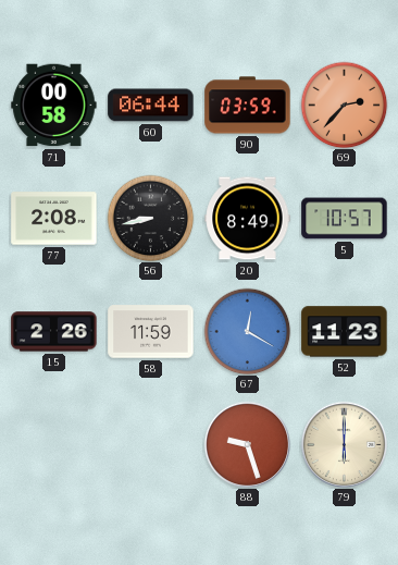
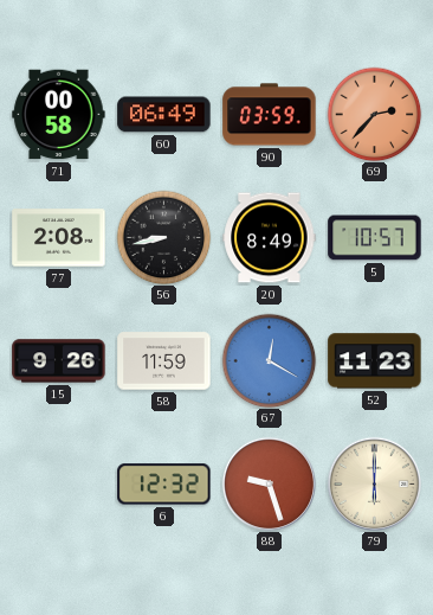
60: 06:44 -> 06:49 (164, 115)
15: 2:26 -> 9:26 (59, 361)
6: none -> 12:32 (164, 485)
